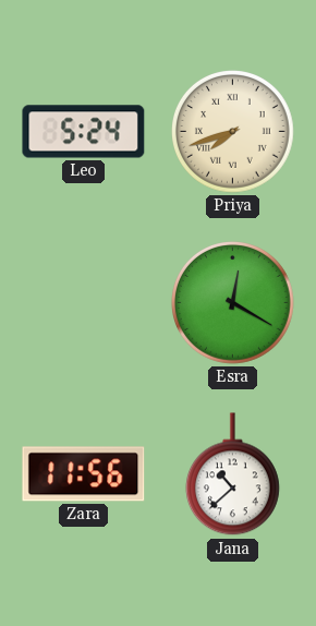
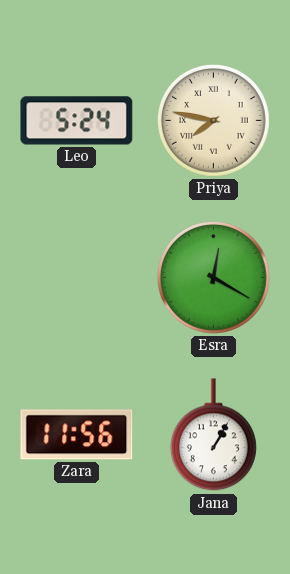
Priya: 7:42 -> 7:47 (214, 121)
Jana: 10:38 -> 1:05 (213, 435)
